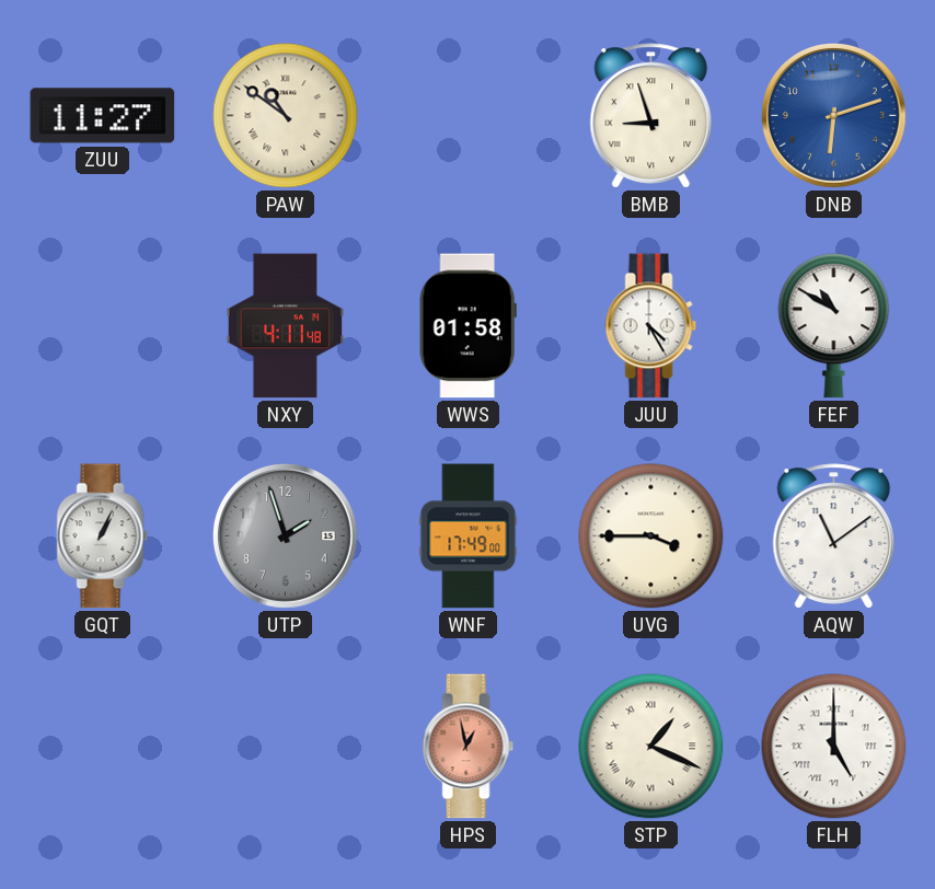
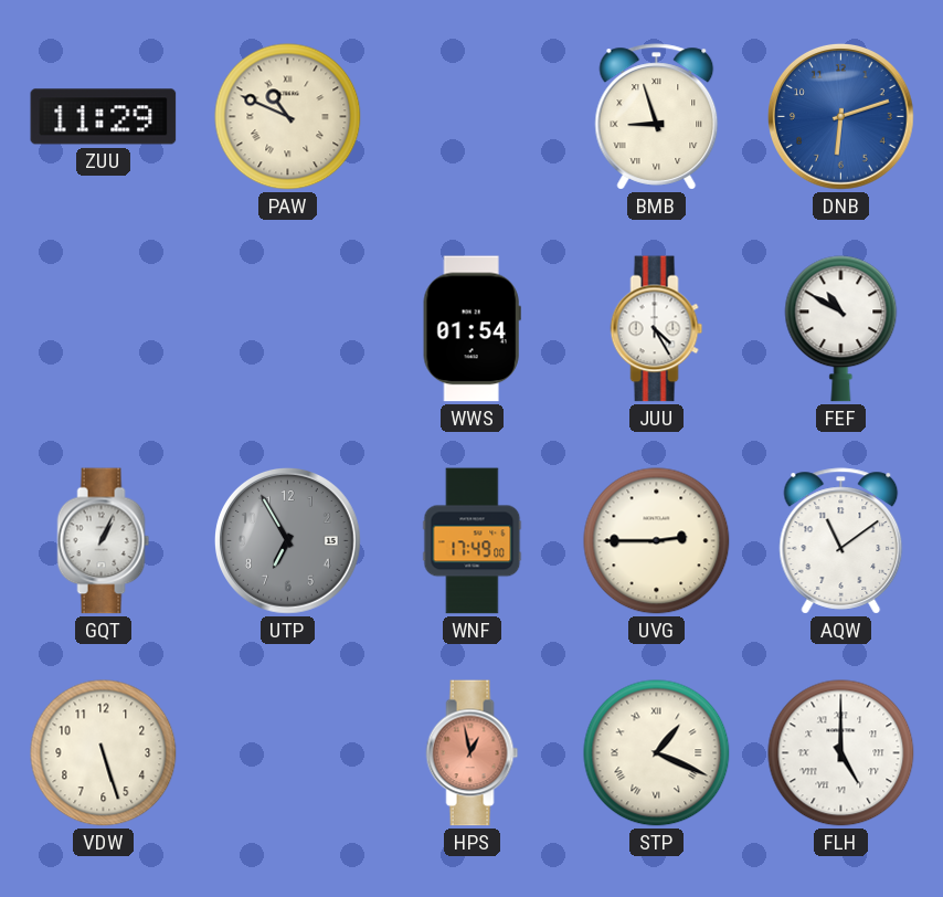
ZUU: 11:27 -> 11:29 (104, 117)
PAW: 10:51 -> 10:49 (288, 117)
NXY: 4:11 -> none (286, 326)
WWS: 01:58 -> 01:54 (471, 329)
UTP: 1:57 -> 6:55 (288, 541)
UVG: 3:45 -> 2:45 (657, 541)
VDW: none -> 5:27 (104, 753)
